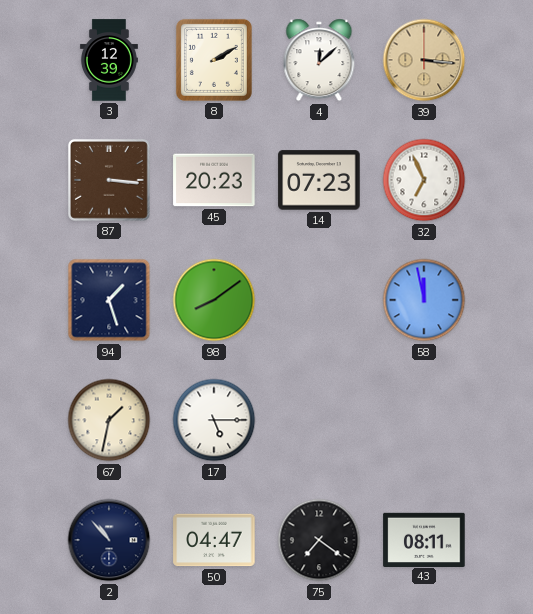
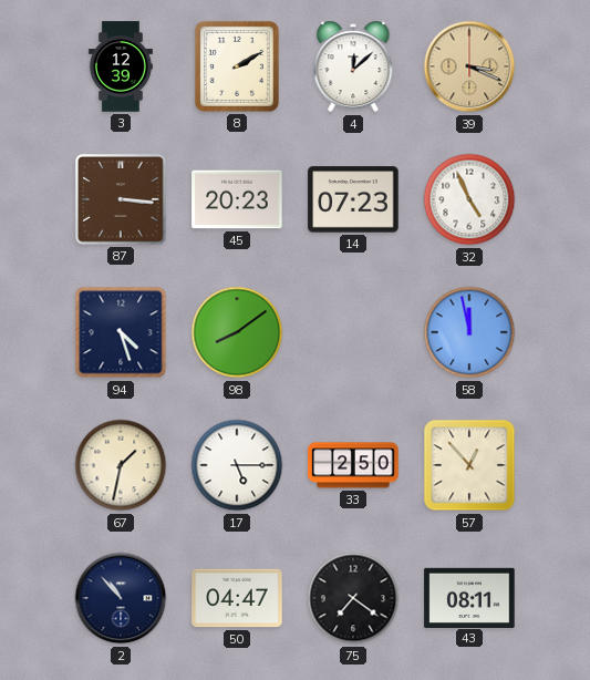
39: 3:16 -> 3:19 (469, 66)
32: 6:56 -> 4:56 (469, 199)
94: 1:27 -> 4:27 (121, 332)
33: none -> 2:50 (353, 465)
57: none -> 12:53 (469, 465)
